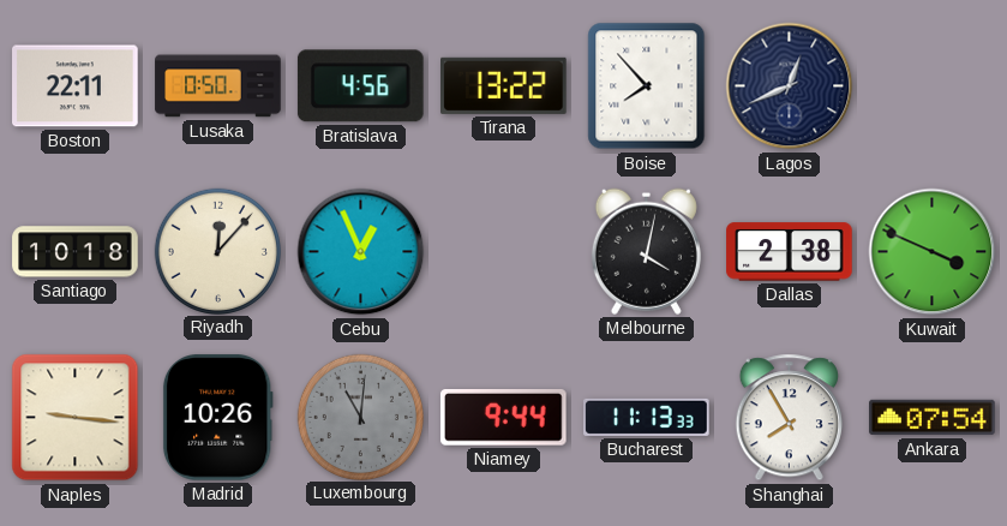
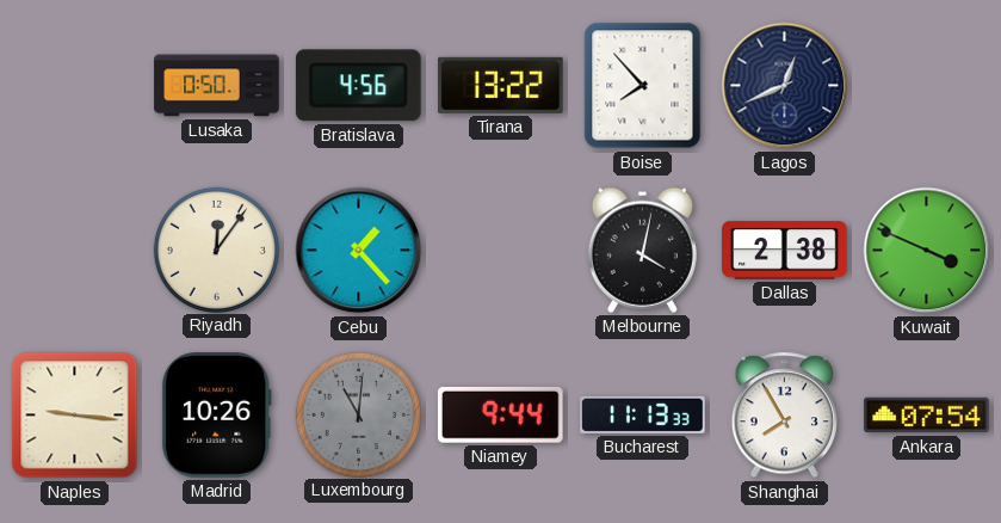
Boston: 22:11 -> none (76, 86)
Santiago: 10:18 -> none (76, 252)
Riyadh: 12:07 -> 12:06 (216, 250)
Cebu: 12:56 -> 1:23 (359, 251)
